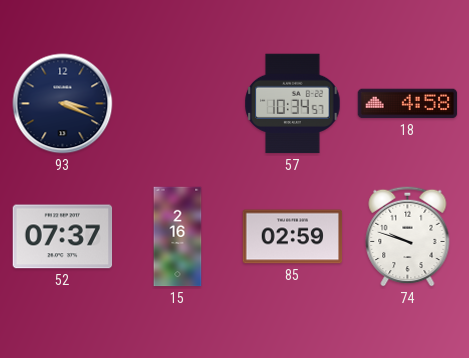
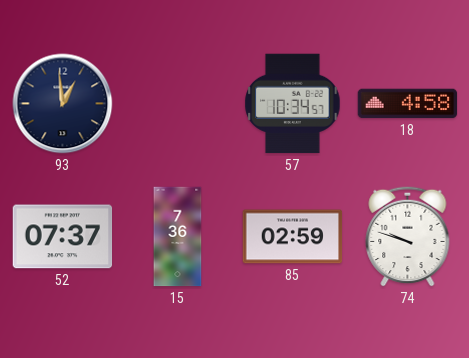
93: 3:19 -> 12:59 (63, 104)
15: 2:16 -> 7:36 (178, 237)
